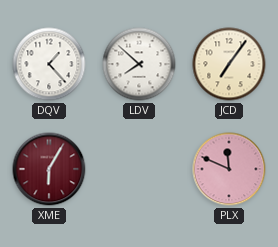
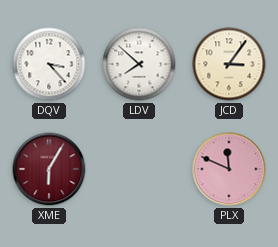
DQV: 1:23 -> 3:23 (49, 64)
JCD: 7:06 -> 3:06 (229, 64)
